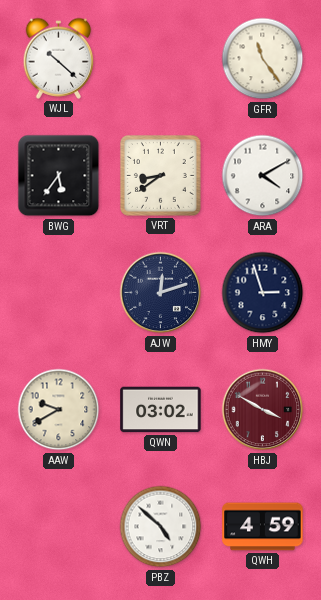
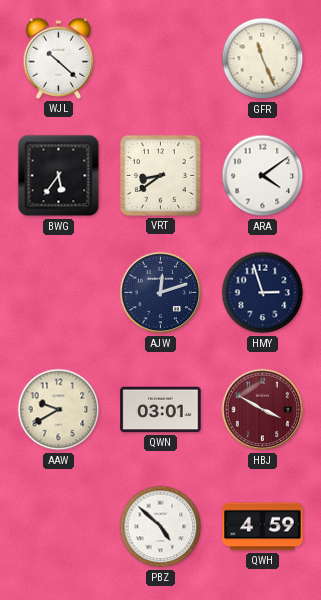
GFR: 11:24 -> 11:26 (263, 59)
ARA: 4:10 -> 4:09 (263, 176)
QWN: 03:02 -> 03:01 (161, 410)
